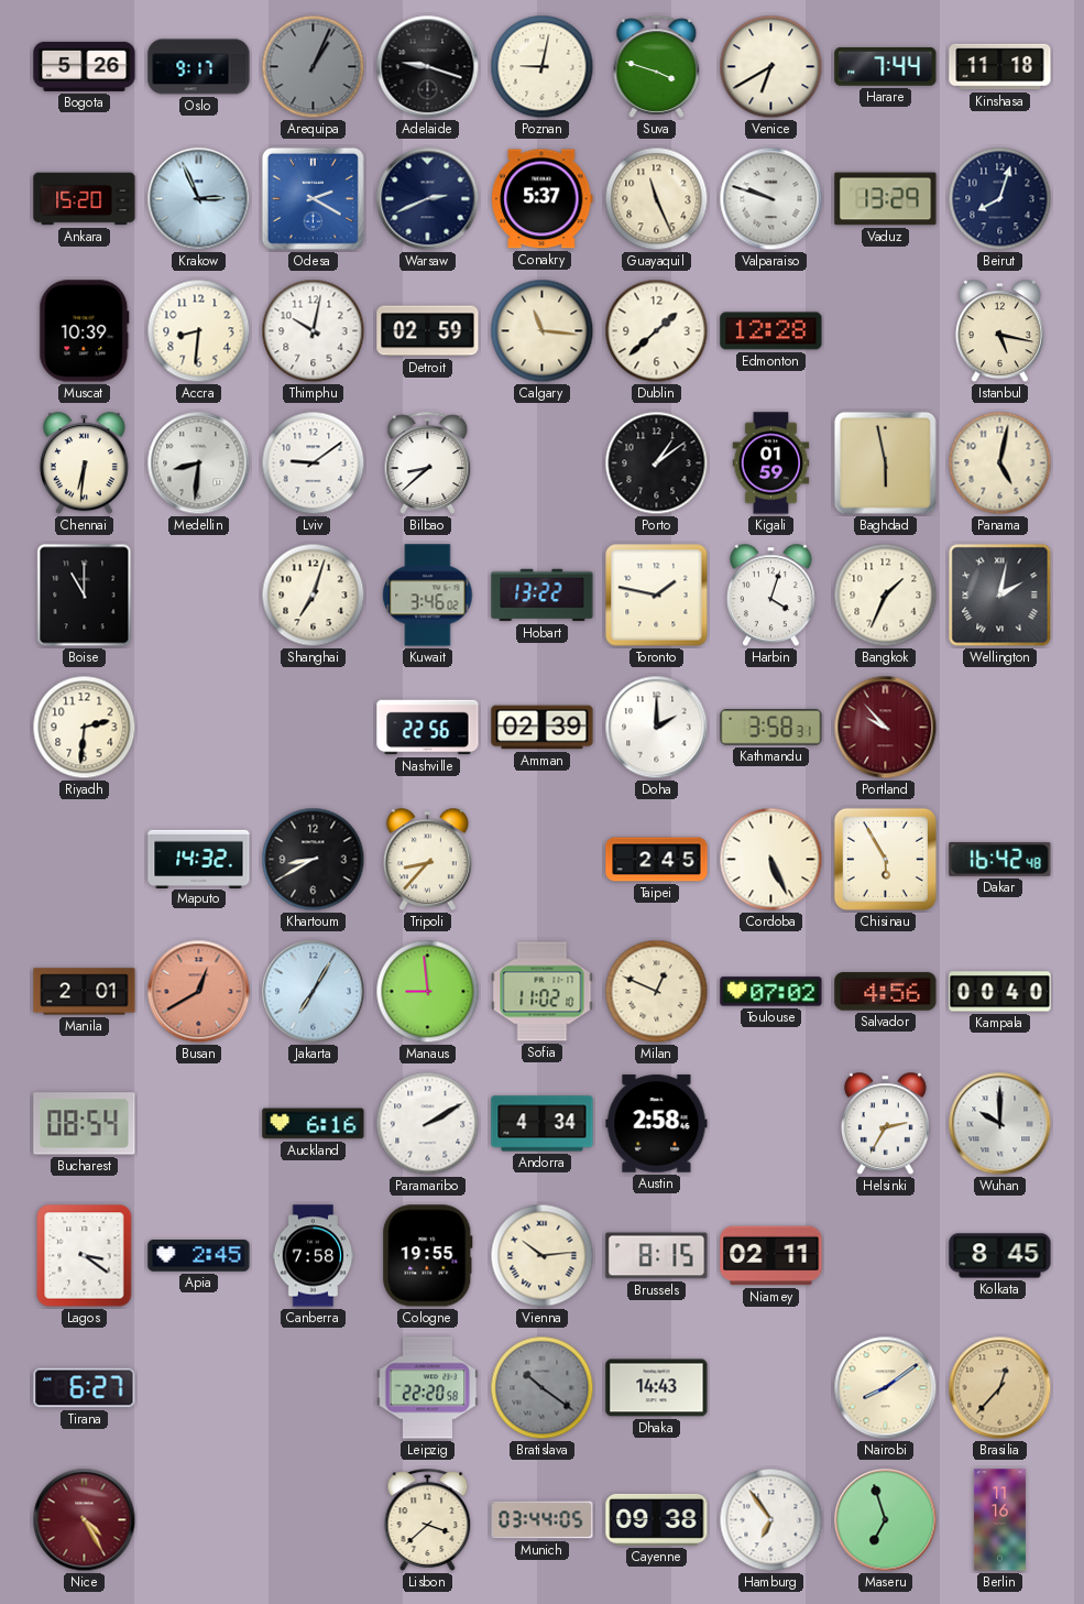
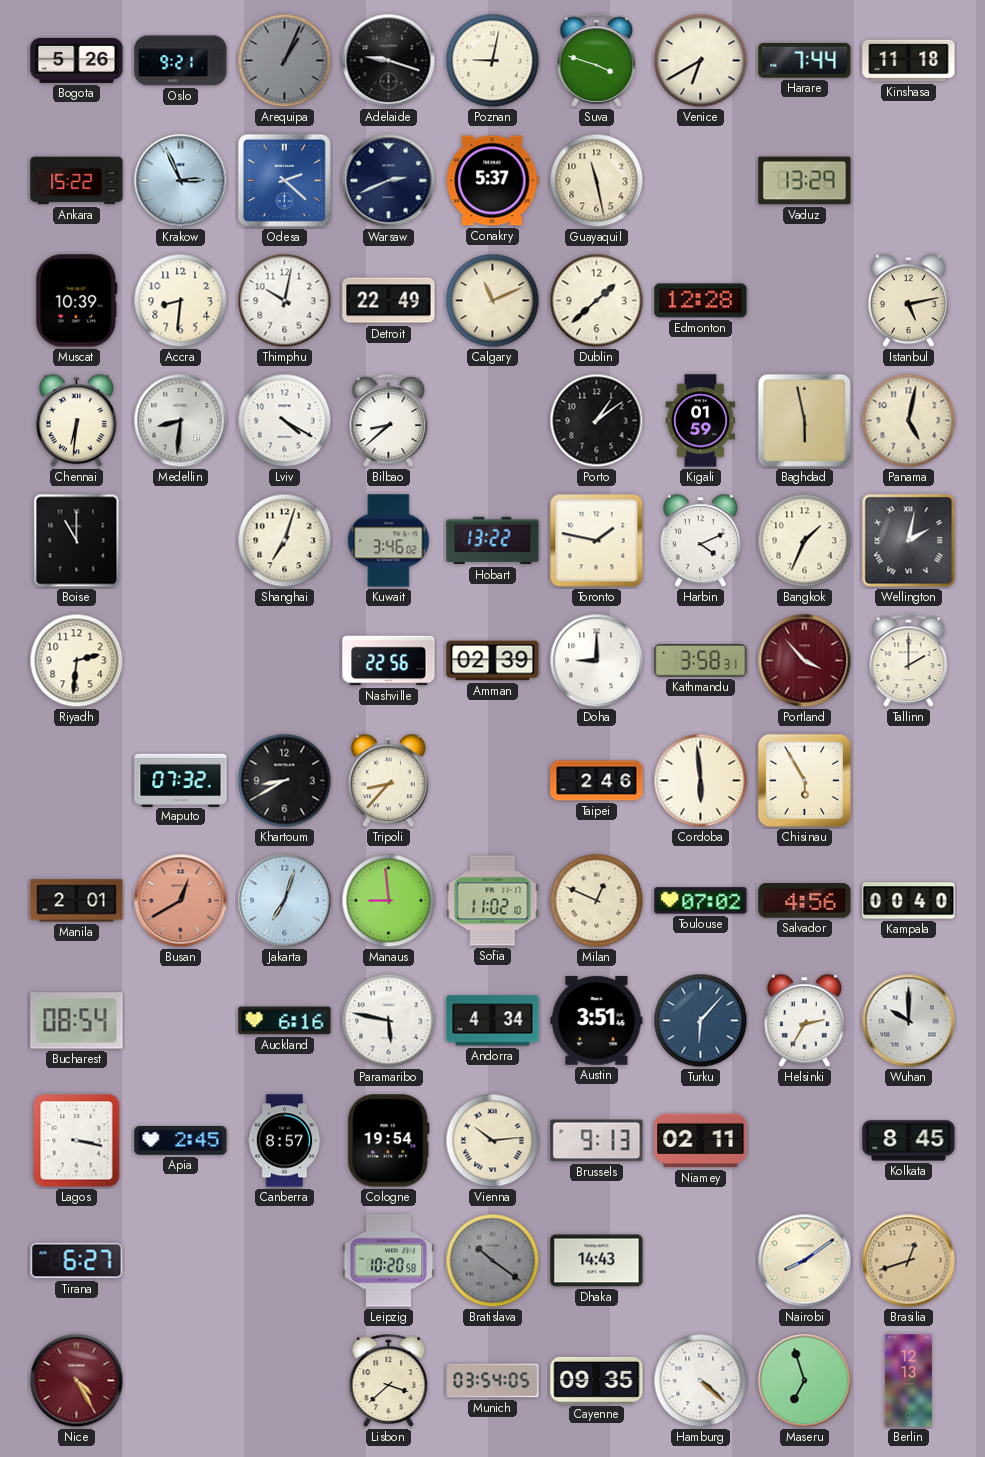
Oslo: 9:17 -> 9:21 (181, 61)
Ankara: 15:20 -> 15:22 (77, 181)
Odesa: 2:20 -> 2:22 (284, 180)
Guayaquil: 11:26 -> 11:28 (597, 181)
Valparaiso: 9:48 -> none (771, 199)
Beirut: 8:03 -> none (1000, 199)
Detroit: 02:59 -> 22:49 (389, 301)
Calgary: 11:16 -> 11:11 (493, 301)
Istanbul: 5:17 -> 5:13 (908, 301)
Lviv: 9:09 -> 4:20 (285, 421)
Harbin: 4:03 -> 4:11 (700, 541)
Doha: 2:00 -> 9:00 (597, 661)
Portland: 9:53 -> 3:53 (805, 661)
Tallinn: none -> 2:00 (909, 660)
Maputo: 14:32 -> 07:32 (181, 780)
Taipei: 2:45 -> 2:46 (597, 781)
Cordoba: 5:26 -> 5:59 (701, 781)
Dakar: 16:42 -> none (1000, 860)
Jakarta: 7:05 -> 7:03 (285, 901)
Paramaribo: 2:10 -> 5:47 (389, 1021)
Austin: 2:58 -> 3:51 (597, 1021)
Turku: none -> 6:07 (701, 1021)
Lagos: 3:21 -> 3:17 (77, 1141)
Canberra: 7:58 -> 8:57 (285, 1141)
Cologne: 19:55 -> 19:54 (389, 1141)
Brussels: 8:15 -> 9:13 (597, 1141)
Leipzig: 22:20 -> 10:20 (389, 1261)
Brasilia: 12:37 -> 12:42 (909, 1261)
Munich: 03:44 -> 03:54 (493, 1381)
Cayenne: 09:38 -> 09:35 (597, 1380)
Hamburg: 6:54 -> 4:22 (701, 1381)
Berlin: 11:16 -> 12:13 (908, 1381)
